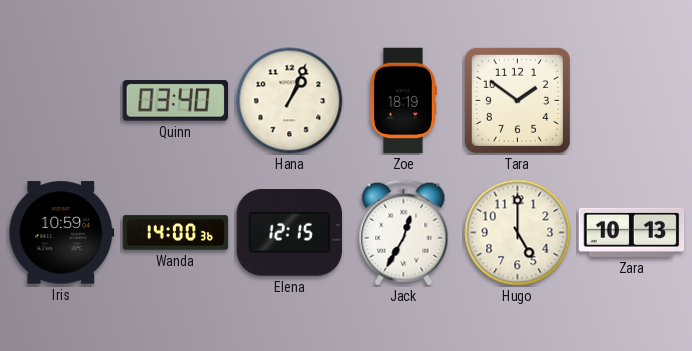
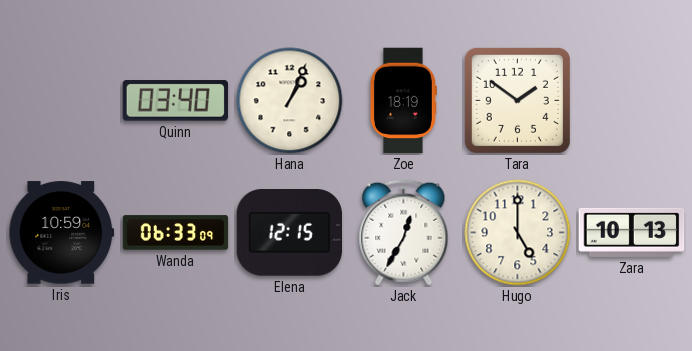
Wanda: 14:00 -> 06:33 (176, 233)
